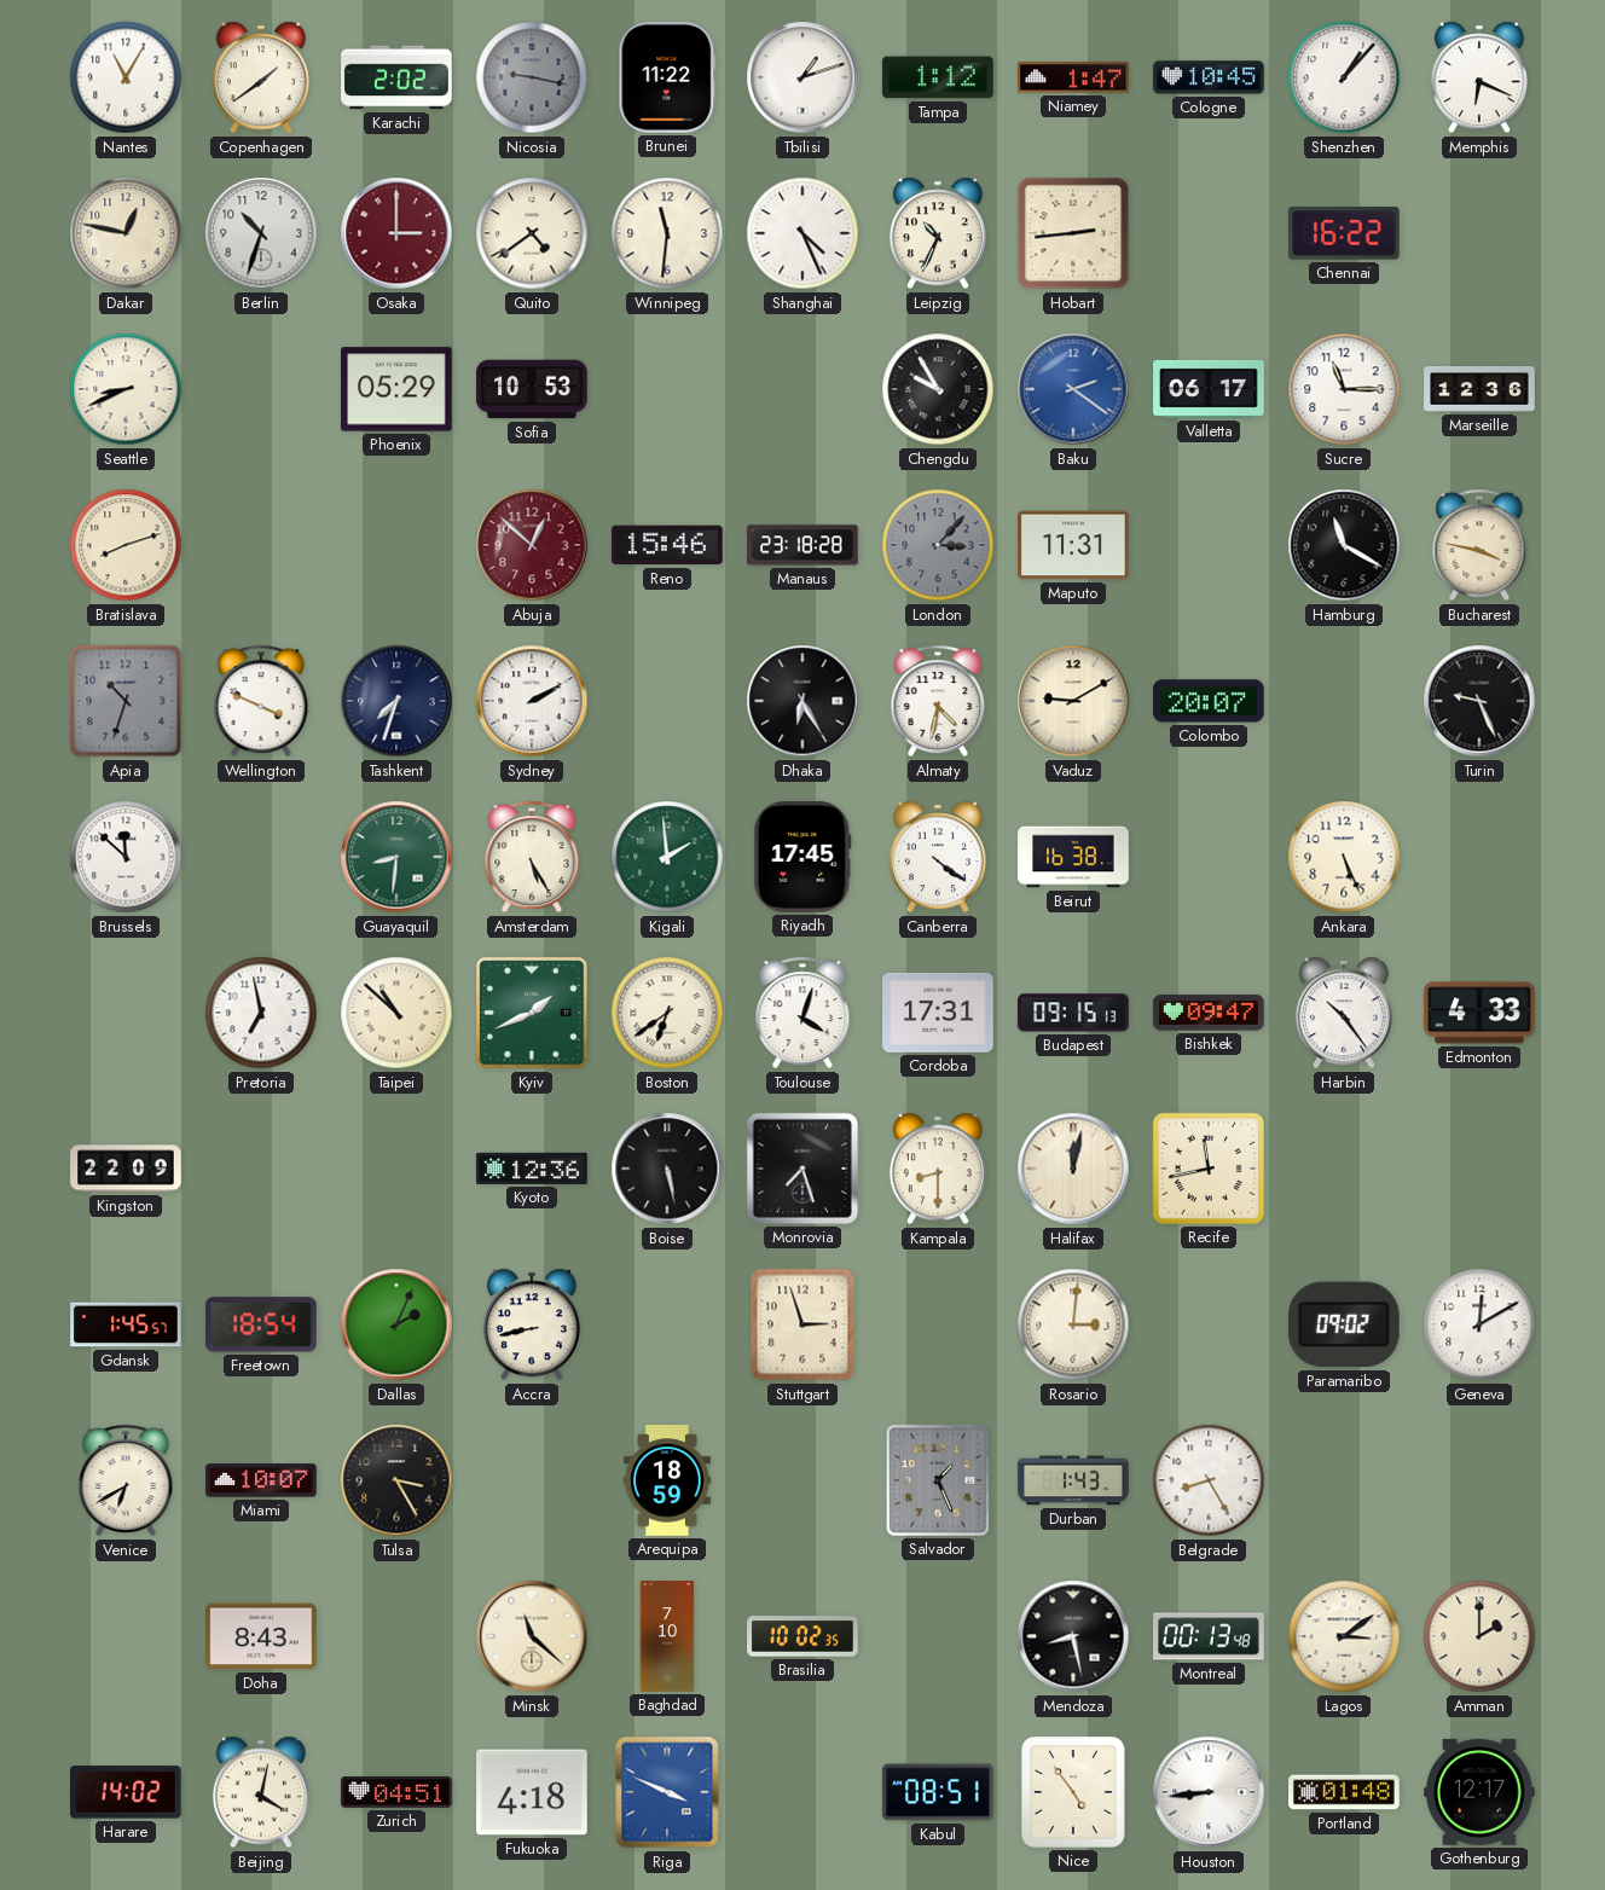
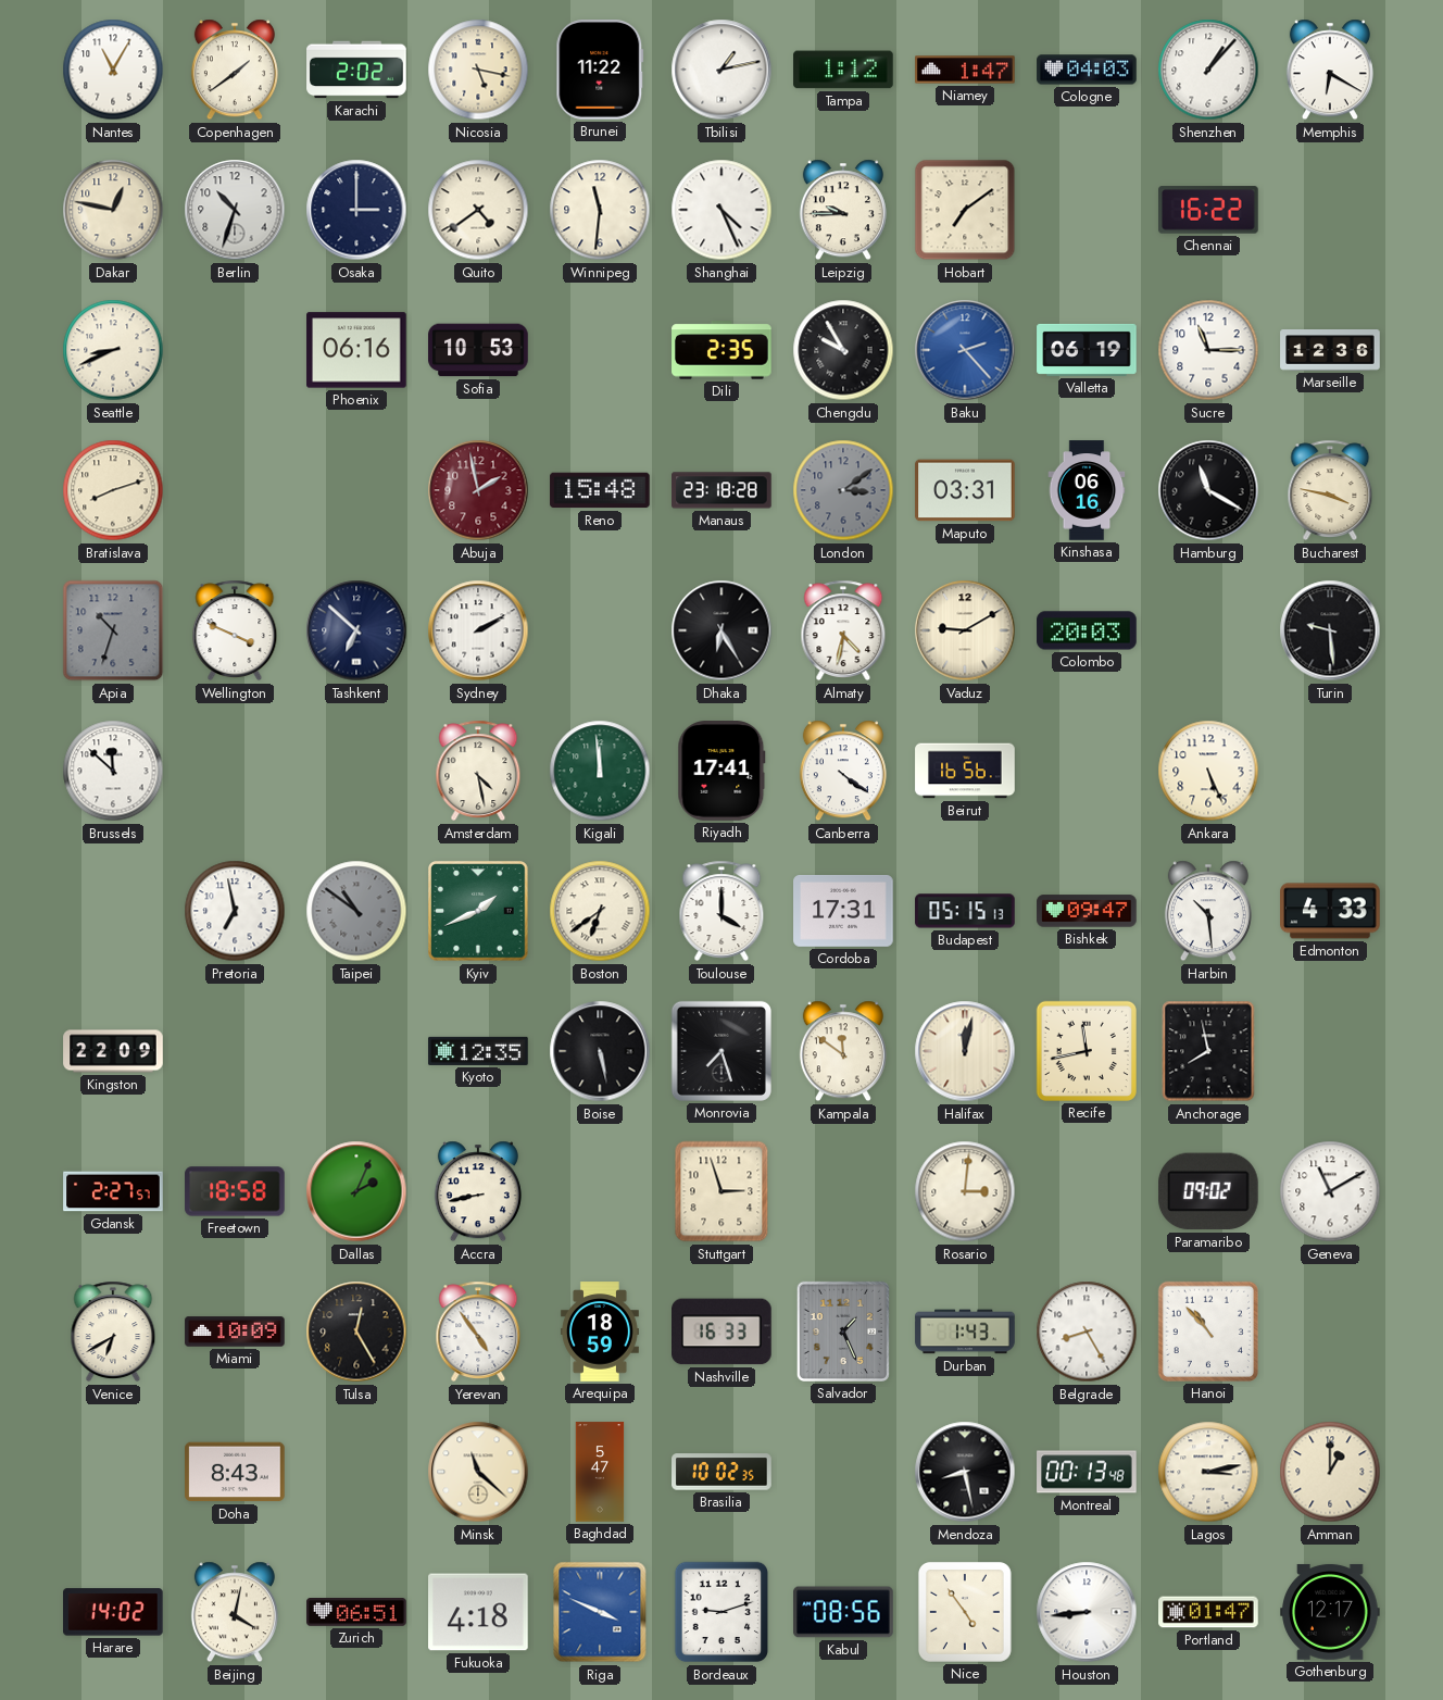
Nicosia: 9:17 -> 5:17 (478, 70)
Nicosia dial: grey -> cream (478, 70)
Tbilisi: 1:12 -> 1:13 (721, 70)
Cologne: 10:45 -> 04:03 (1087, 70)
Memphis: 6:19 -> 6:20 (1330, 70)
Osaka dial: burgundy -> navy (356, 210)
Leipzig: 10:34 -> 9:45 (843, 210)
Hobart: 2:44 -> 7:09 (965, 210)
Phoenix: 05:29 -> 06:16 (356, 350)
Dili: none -> 2:35 (721, 350)
Baku: 2:21 -> 2:23 (965, 350)
Valletta: 06:17 -> 06:19 (1087, 350)
Abuja: 12:52 -> 1:58 (478, 490)
Reno: 15:46 -> 15:48 (600, 490)
London: 3:07 -> 3:09 (843, 490)
Maputo: 11:31 -> 03:31 (965, 490)
Kinshasa: none -> 06:16 (1087, 490)
Tashkent: 7:33 -> 6:52 (356, 630)
Colombo: 20:07 -> 20:03 (1087, 630)
Turin: 9:26 -> 9:29 (1330, 630)
Guayaquil: 8:31 -> none (396, 857)
Amsterdam: 5:25 -> 4:28 (478, 771)
Kigali: 1:59 -> 11:59 (600, 771)
Riyadh: 17:45 -> 17:41 (721, 771)
Beirut: 16:38 -> 16:56 (965, 771)
Taipei: 10:52 -> 10:51 (356, 911)
Taipei dial: cream -> grey (356, 911)
Toulouse: 4:03 -> 4:00 (721, 911)
Budapest: 09:15 -> 05:15 (965, 911)
Harbin: 10:24 -> 10:29 (1208, 911)
Kyoto: 12:36 -> 12:35 (478, 1051)
Kampala: 8:30 -> 11:51 (843, 1051)
Anchorage: none -> 7:58 (1208, 1051)
Gdansk: 1:45 -> 2:27 (113, 1191)
Freetown: 18:54 -> 18:58 (235, 1191)
Geneva: 12:10 -> 11:10 (1330, 1191)
Miami: 10:07 -> 10:09 (235, 1332)
Tulsa: 3:25 -> 12:25 (356, 1332)
Yerevan: none -> 4:54 (478, 1332)
Nashville: none -> 16:33 (723, 1332)
Hanoi: none -> 10:53 (1208, 1332)
Baghdad: 7:10 -> 5:47 (600, 1472)
Lagos: 3:09 -> 3:13 (1208, 1472)
Amman: 2:00 -> 1:00 (1330, 1472)
Zurich: 04:51 -> 06:51 (356, 1613)
Bordeaux: none -> 9:12 (721, 1612)
Kabul: 08:51 -> 08:56 (843, 1612)
Portland: 01:48 -> 01:47 (1208, 1612)
